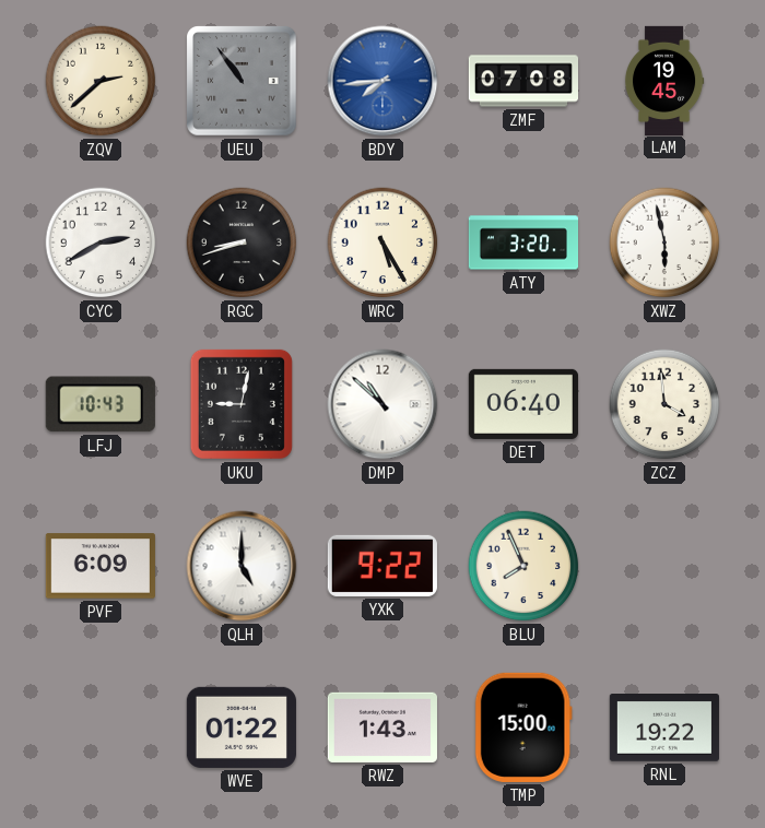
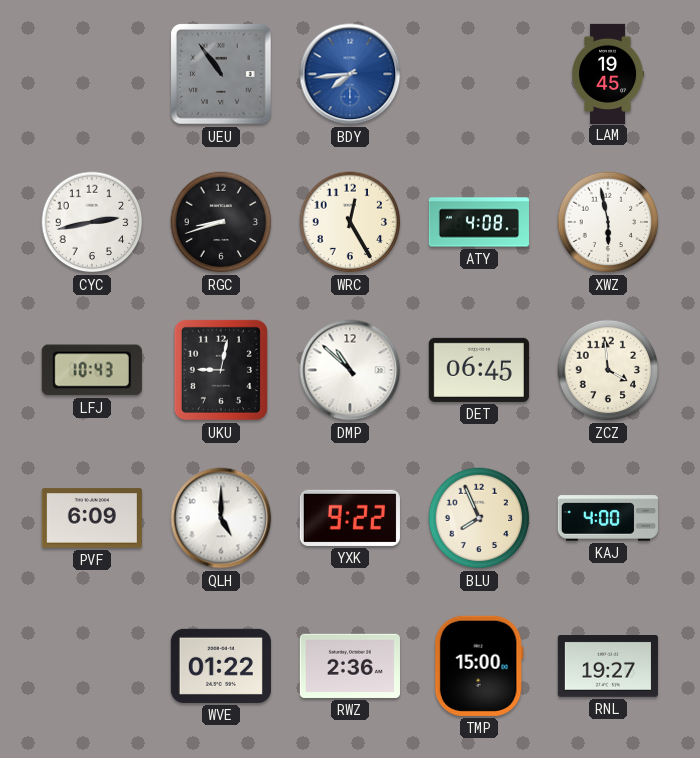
ZQV: 2:38 -> none (101, 81)
ZMF: 07:08 -> none (522, 81)
CYC: 2:40 -> 2:43 (92, 222)
WRC: 5:25 -> 12:25 (350, 222)
ATY: 3:20 -> 4:08 (478, 222)
DET: 06:40 -> 06:45 (479, 370)
KAJ: none -> 4:00 (608, 518)
RWZ: 1:43 -> 2:36 (350, 666)
RNL: 19:22 -> 19:27 (608, 667)
